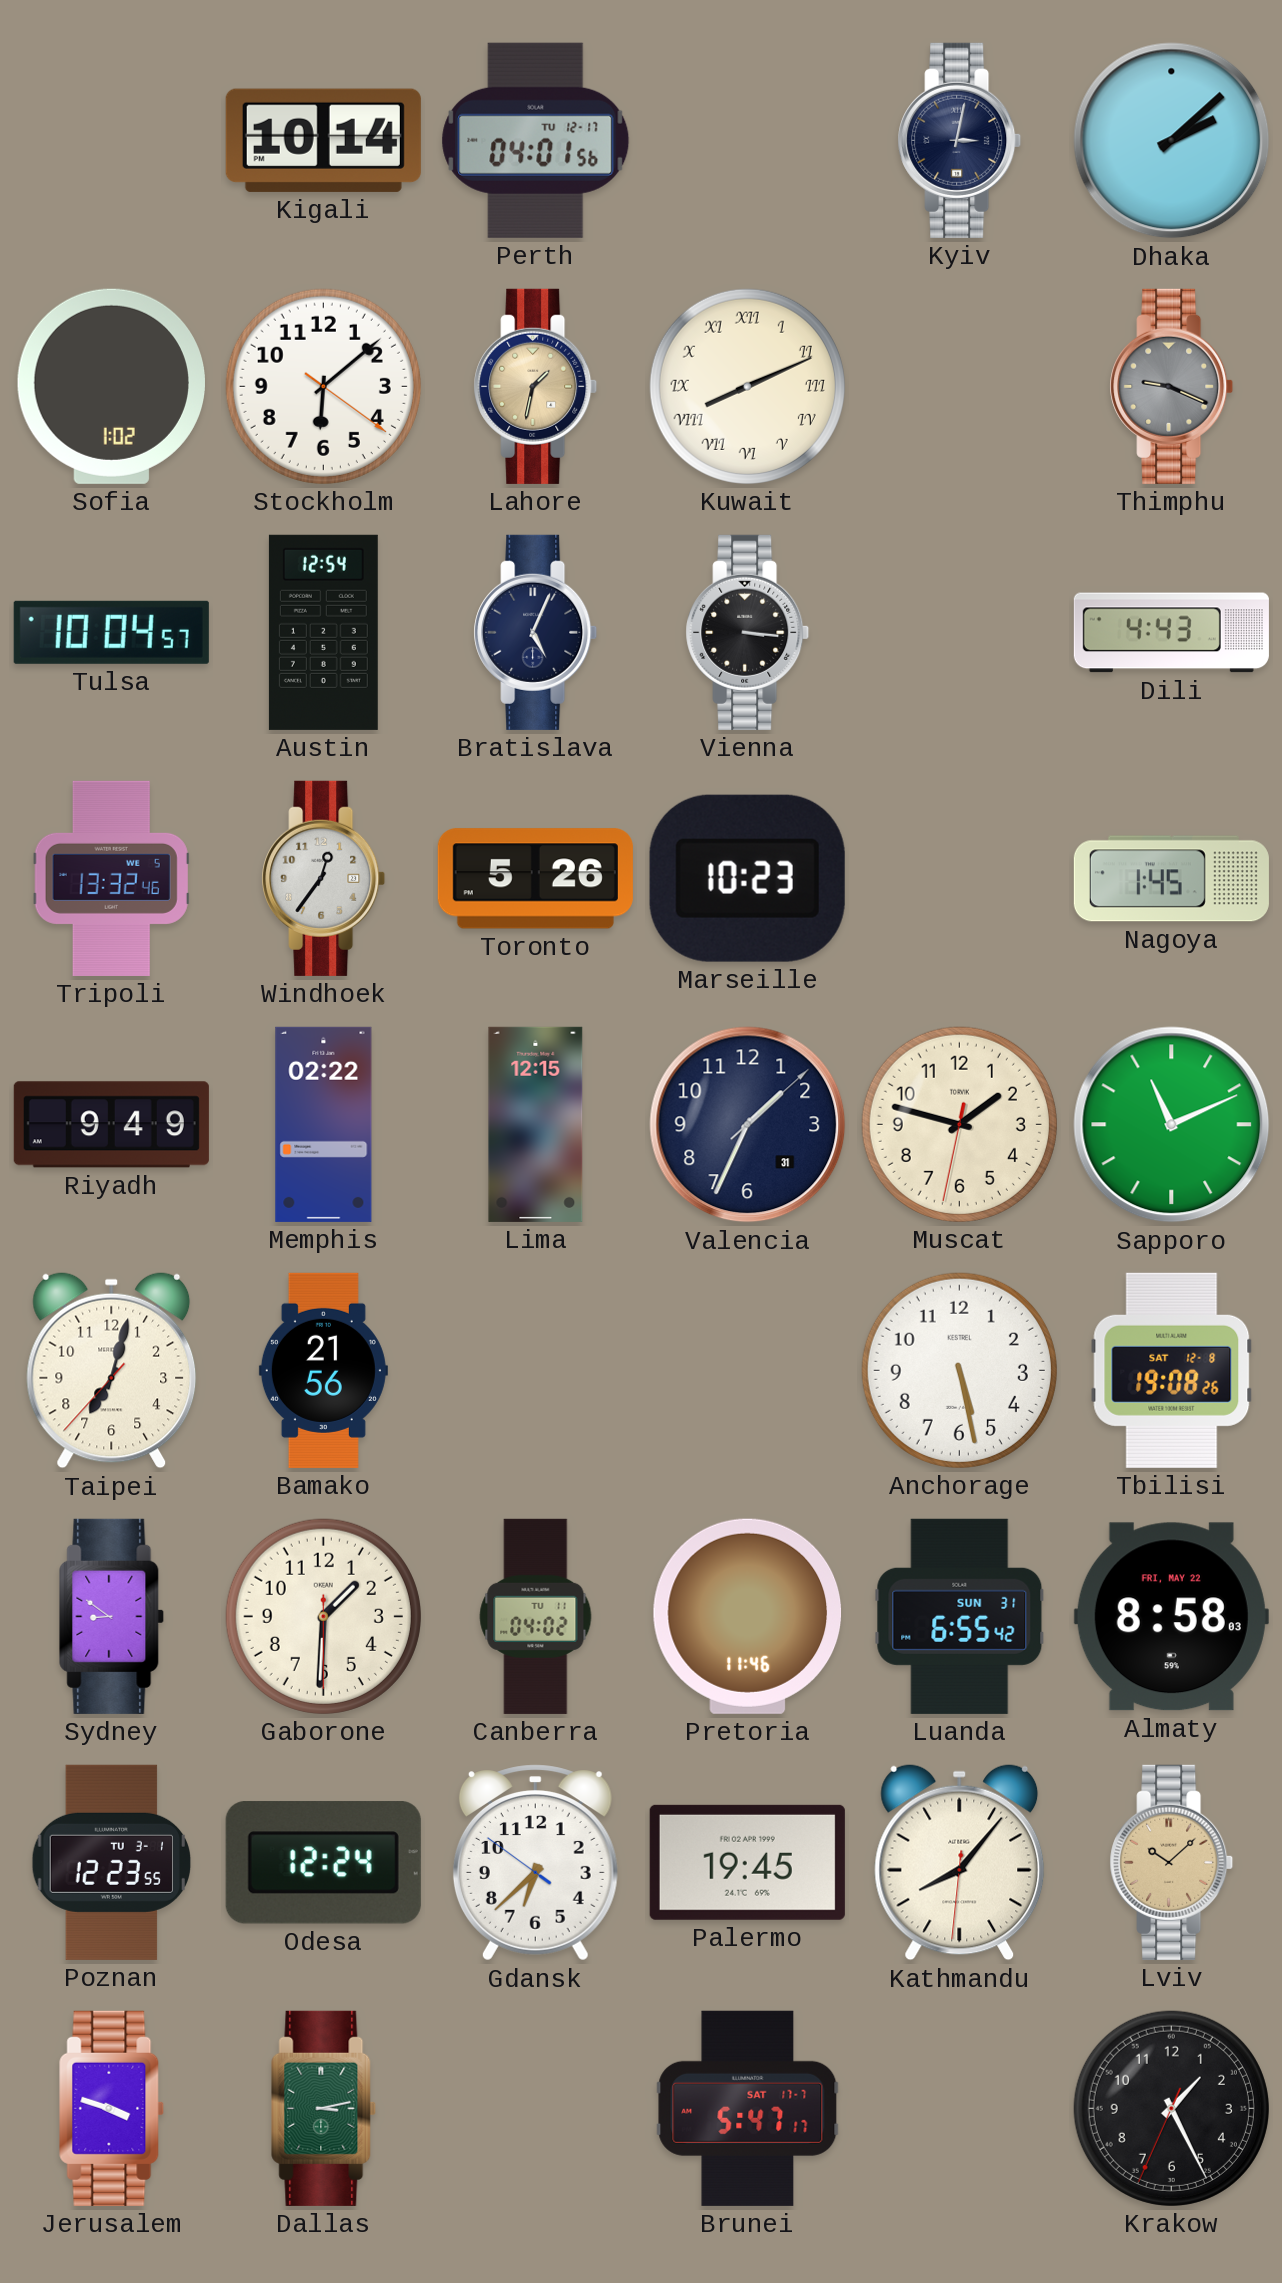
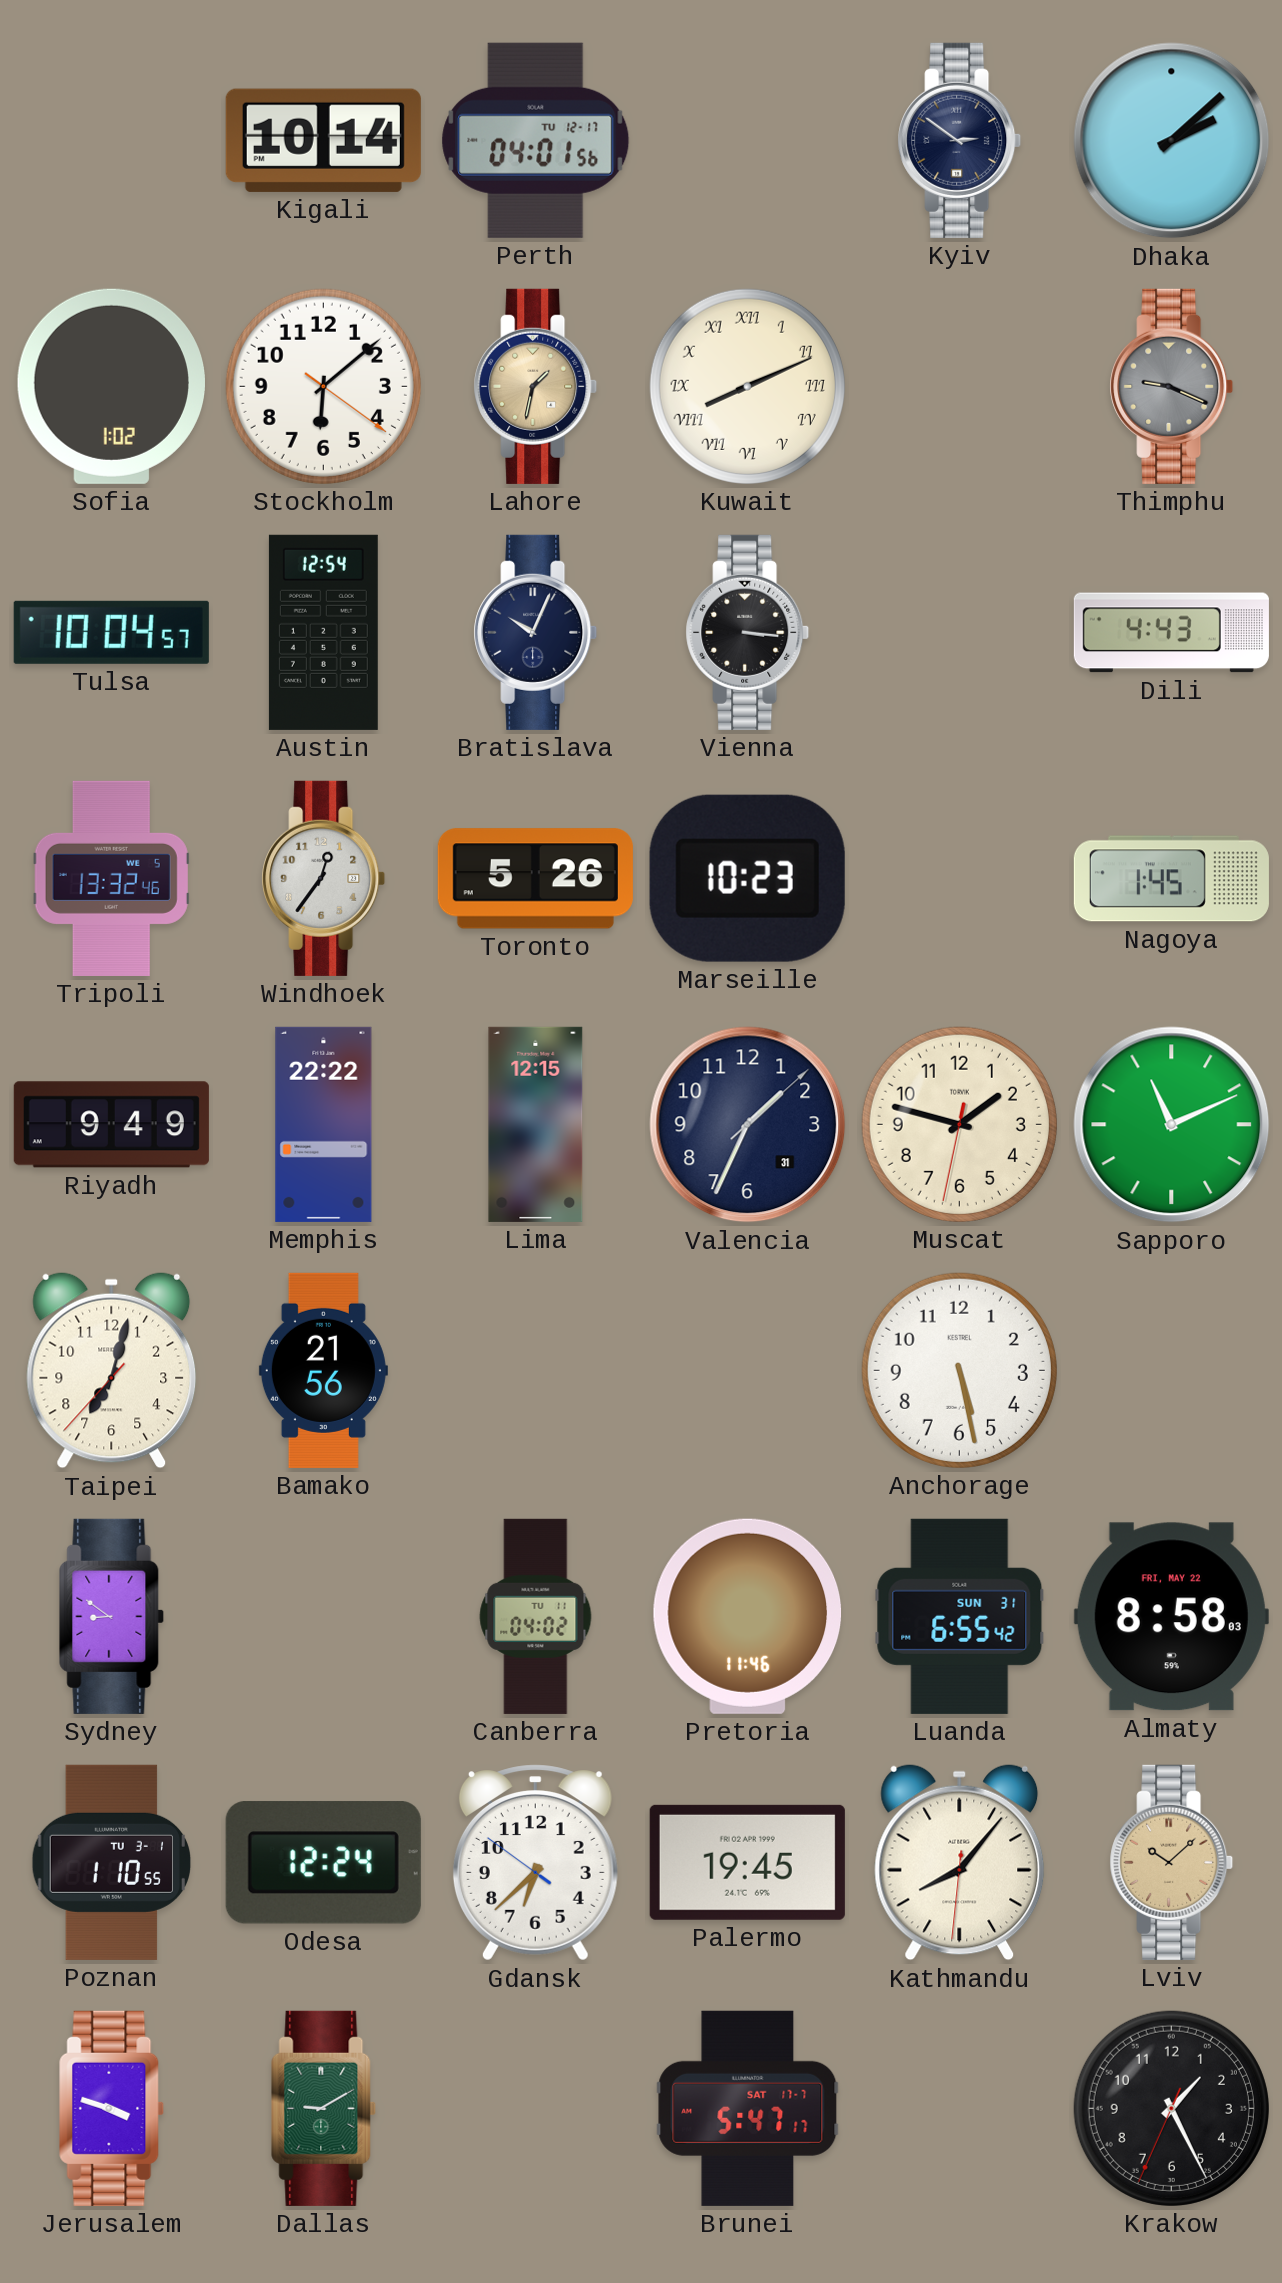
Kyiv: 3:02 -> 2:51 (960, 140)
Bratislava: 5:04 -> 10:04 (536, 632)
Memphis: 02:22 -> 22:22 (324, 1124)
Tbilisi: 19:08 -> none (1172, 1370)
Gaborone: 1:30 -> none (323, 1616)
Poznan: 12:23 -> 1:10 (111, 1862)
Dallas: 3:13 -> 9:10 (323, 2108)
